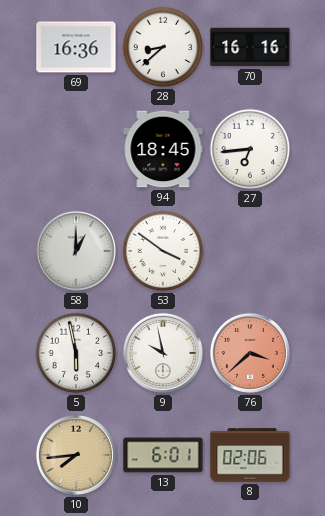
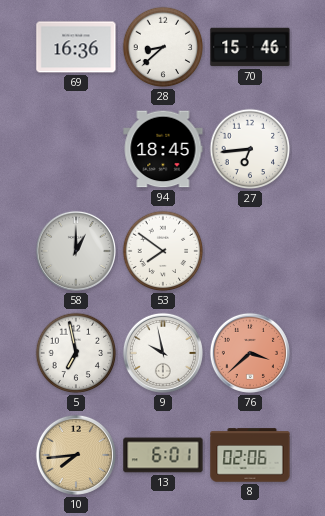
70: 16:16 -> 15:46 (250, 47)
53: 3:51 -> 7:51 (163, 251)
5: 5:58 -> 6:58 (76, 353)
